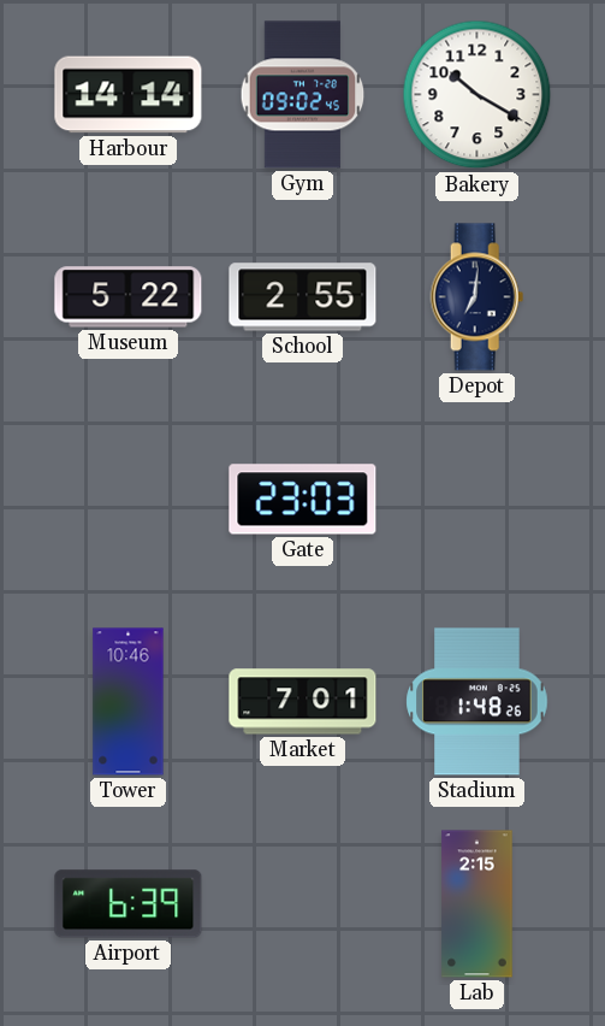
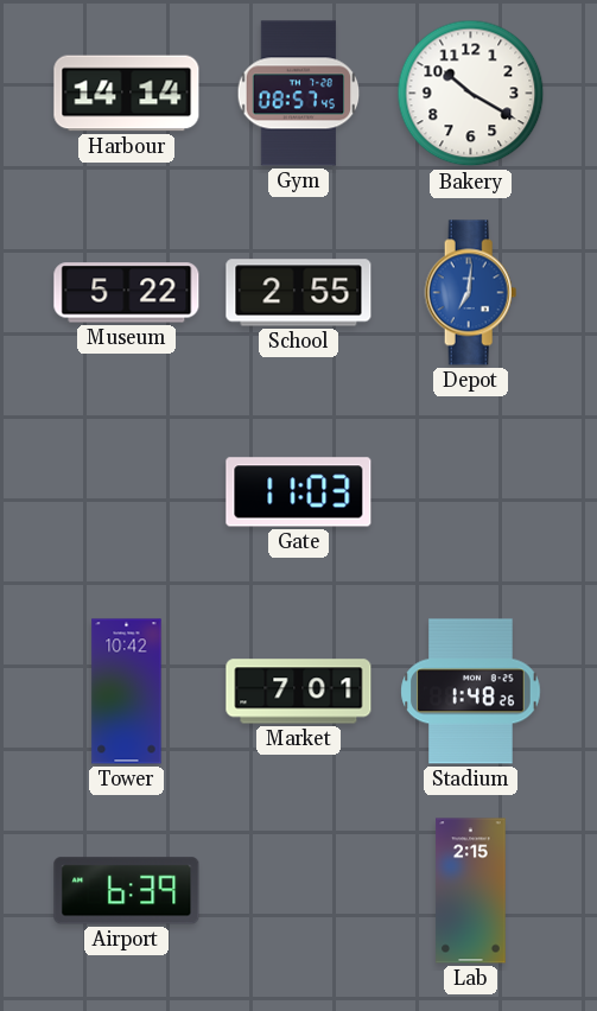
Gym: 09:02 -> 08:57 (299, 94)
Depot dial: navy -> blue (471, 293)
Gate: 23:03 -> 11:03 (299, 492)
Tower: 10:46 -> 10:42 (127, 692)
